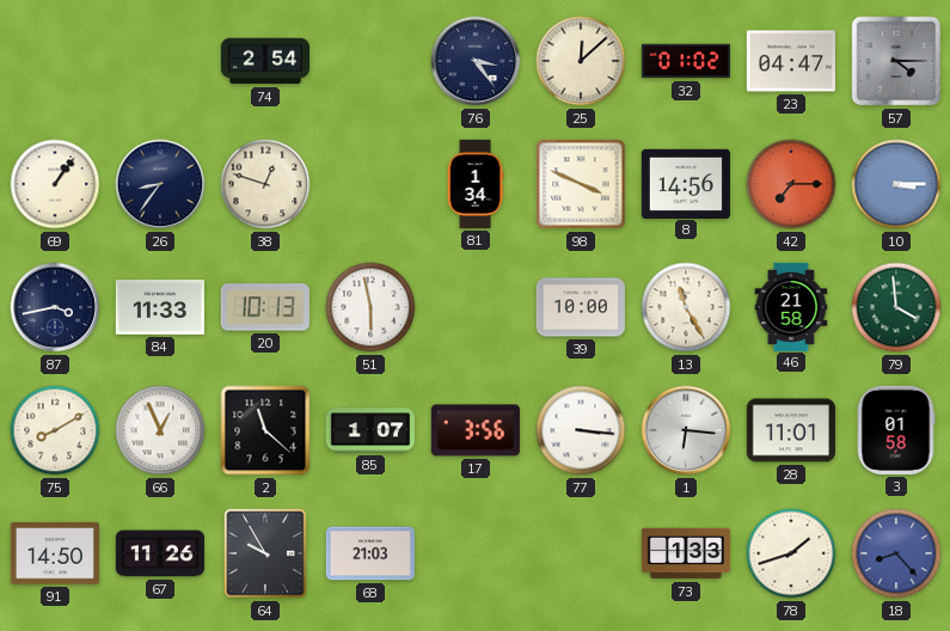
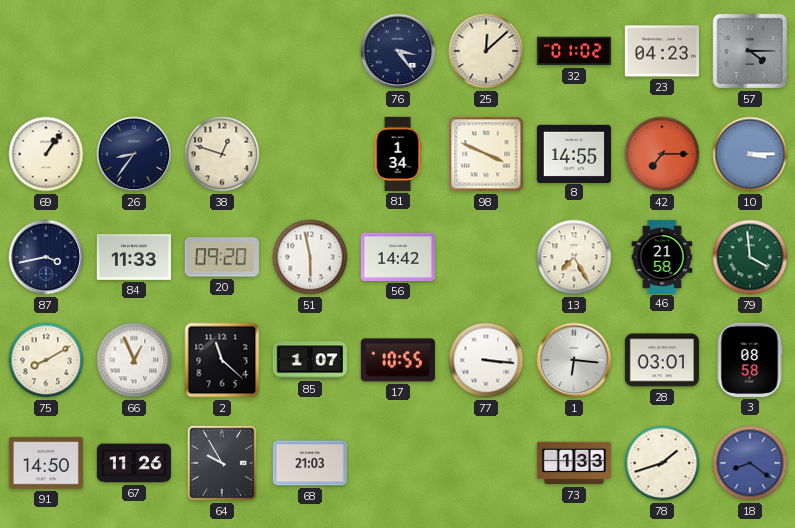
74: 2:54 -> none (264, 61)
23: 04:47 -> 04:23 (662, 51)
8: 14:56 -> 14:55 (574, 153)
20: 10:13 -> 09:20 (222, 257)
56: none -> 14:42 (398, 257)
39: 10:00 -> none (581, 307)
13: 11:25 -> 7:25 (574, 257)
17: 3:56 -> 10:55 (398, 360)
28: 11:01 -> 03:01 (662, 360)
3: 01:58 -> 08:58 (750, 360)
18: 8:23 -> 8:21 (750, 463)
